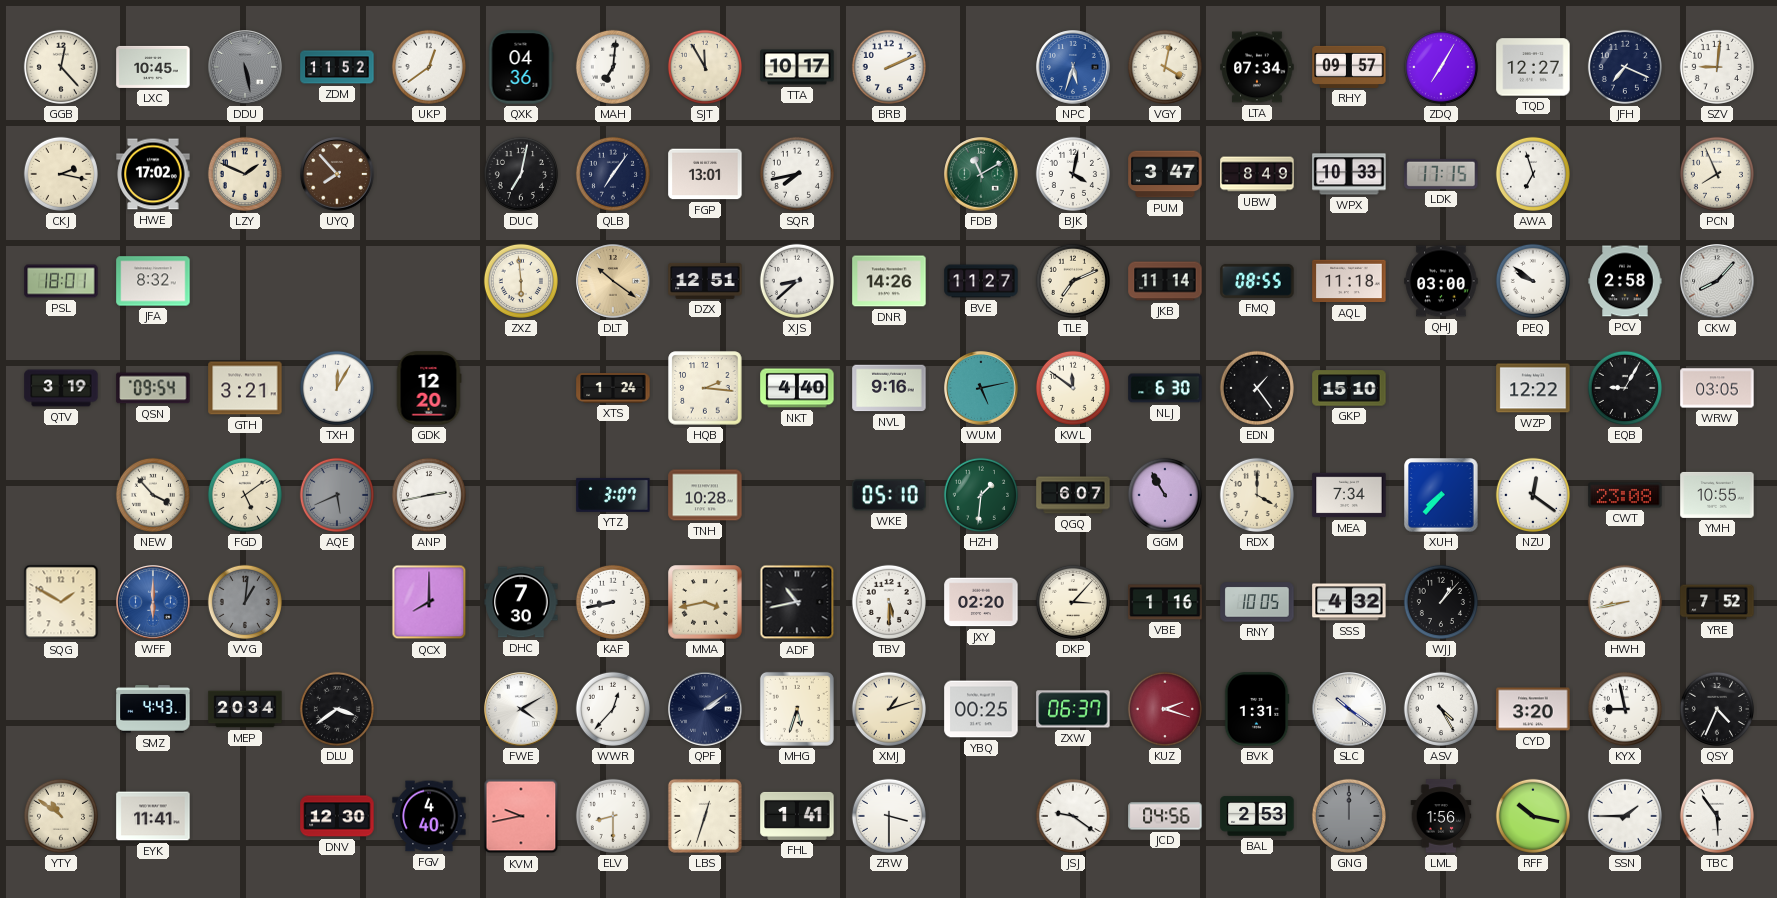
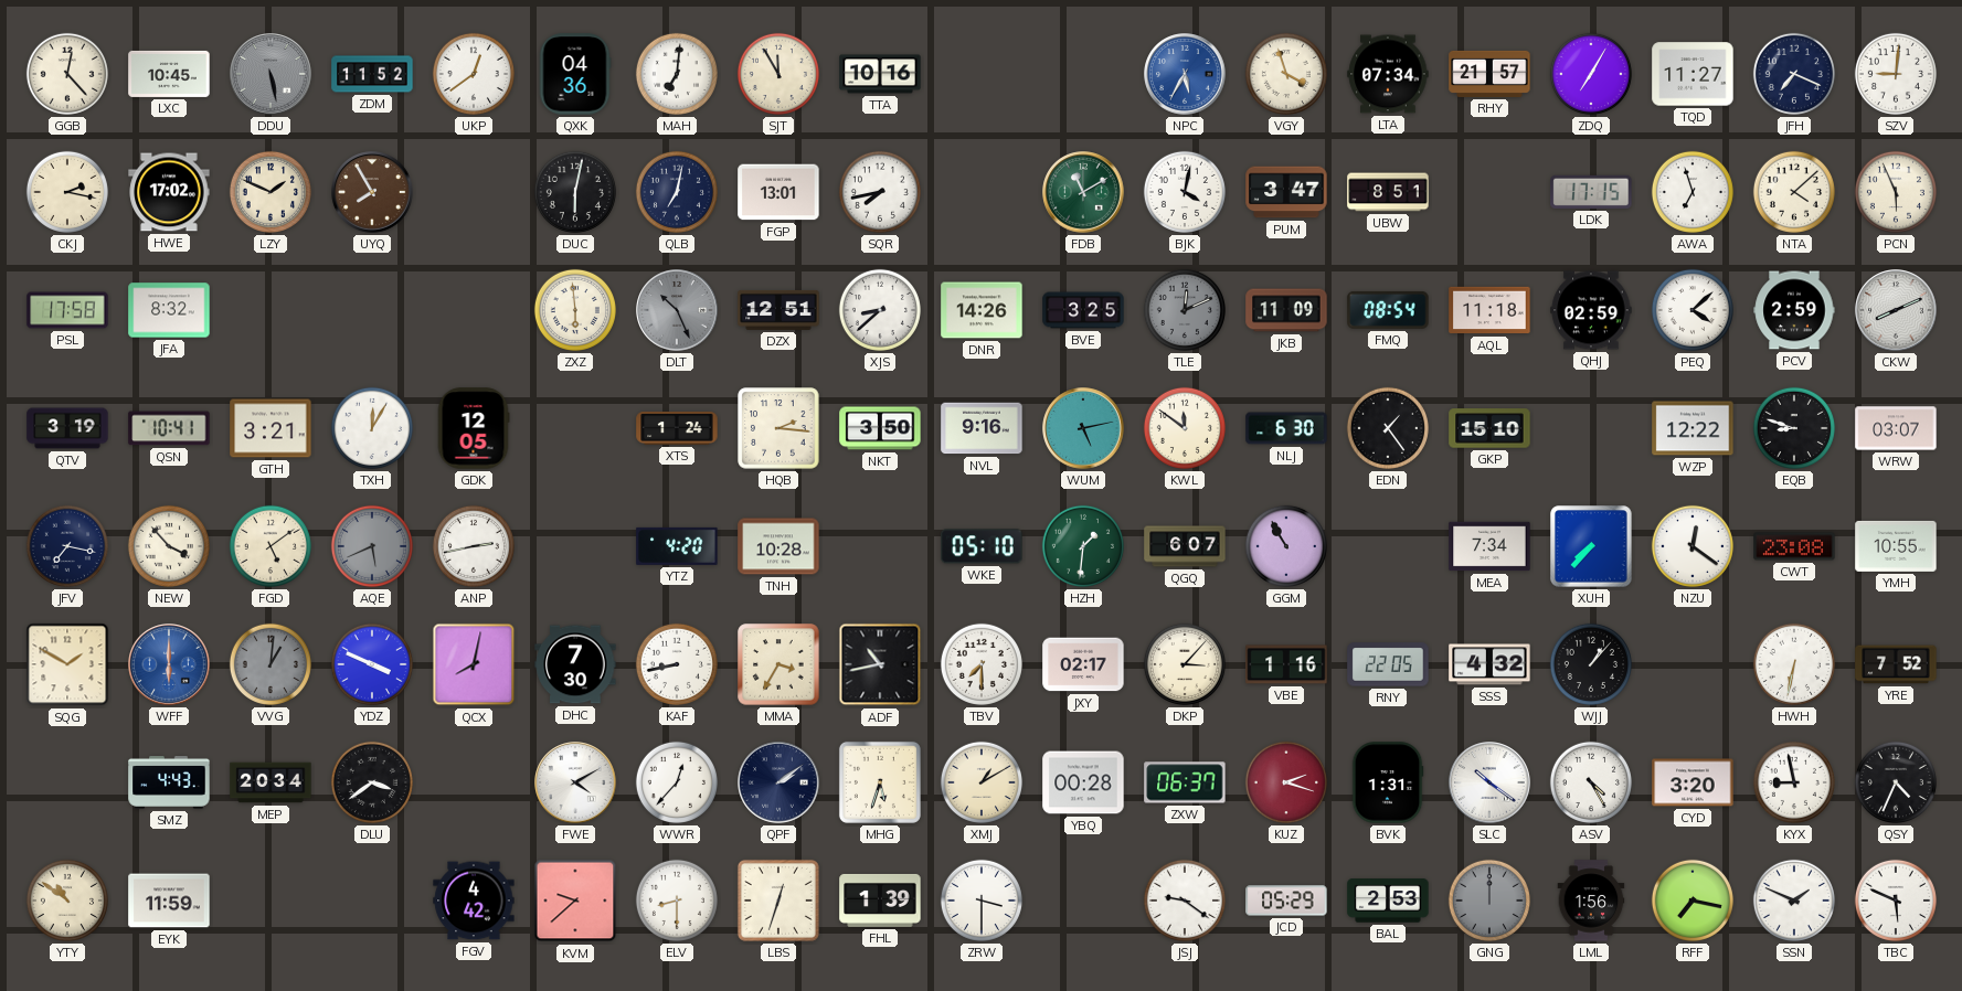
TTA: 10:17 -> 10:16 (880, 74)
BRB: 2:11 -> none (889, 67)
NPC: 5:33 -> 5:35 (1185, 74)
VGY: 4:02 -> 3:57 (1286, 74)
RHY: 09:57 -> 21:57 (1489, 74)
TQD: 12:27 -> 11:27 (1693, 74)
UYQ: 7:53 -> 7:55 (372, 192)
DUC: 7:02 -> 6:02 (575, 192)
QLB: 7:06 -> 7:02 (677, 192)
UBW: 8:49 -> 8:51 (1388, 192)
WPX: 10:33 -> none (1349, 174)
NTA: none -> 4:08 (1794, 192)
PCN: 7:56 -> 5:56 (1896, 192)
PSL: 18:01 -> 17:58 (67, 310)
DLT: 10:21 -> 10:26 (677, 310)
DLT dial: champagne -> grey (677, 310)
BVE: 11:27 -> 3:25 (1083, 310)
TLE: 7:11 -> 12:11 (1185, 310)
TLE dial: cream -> grey (1185, 310)
JKB: 11:14 -> 11:09 (1286, 310)
FMQ: 08:55 -> 08:54 (1388, 310)
QHJ: 03:00 -> 02:59 (1591, 310)
PEQ: 9:51 -> 4:08 (1693, 310)
PCV: 2:58 -> 2:59 (1794, 310)
CKW: 8:07 -> 8:11 (1896, 310)
QSN: 09:54 -> 10:41 (169, 428)
GDK: 12:20 -> 12:05 (474, 428)
NKT: 4:40 -> 3:50 (880, 428)
EQB: 9:05 -> 8:48 (1794, 428)
WRW: 03:05 -> 03:07 (1896, 428)
JFV: none -> 7:17 (67, 546)
YTZ: 3:07 -> 4:20 (677, 546)
RDX: 4:00 -> none (1257, 495)
YDZ: none -> 3:49 (372, 664)
QCX: 8:00 -> 8:02 (474, 664)
MMA: 3:43 -> 3:35 (778, 664)
TBV: 5:30 -> 7:30 (982, 664)
JXY: 02:20 -> 02:17 (1083, 664)
RNY: 10:05 -> 22:05 (1388, 664)
HWH: 8:43 -> 6:32 (1794, 664)
XMJ: 1:12 -> 1:10 (982, 782)
YBQ: 00:25 -> 00:28 (1083, 782)
EYK: 11:41 -> 11:59 (169, 901)
DNV: 12:30 -> none (337, 816)
FGV: 4:40 -> 4:42 (474, 901)
KVM: 9:43 -> 9:38 (575, 901)
FHL: 1:41 -> 1:39 (880, 901)
JCD: 04:56 -> 05:29 (1286, 901)
RFF: 10:17 -> 7:17 (1693, 901)
SSN: 1:45 -> 1:49 (1794, 901)
TBC: 5:54 -> 5:49 (1896, 901)
